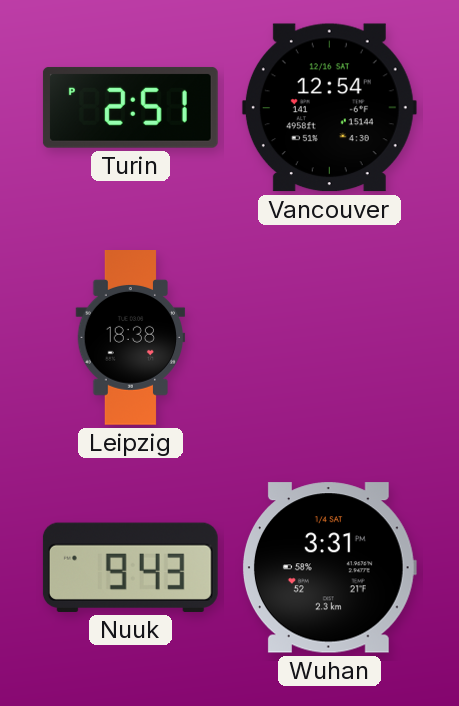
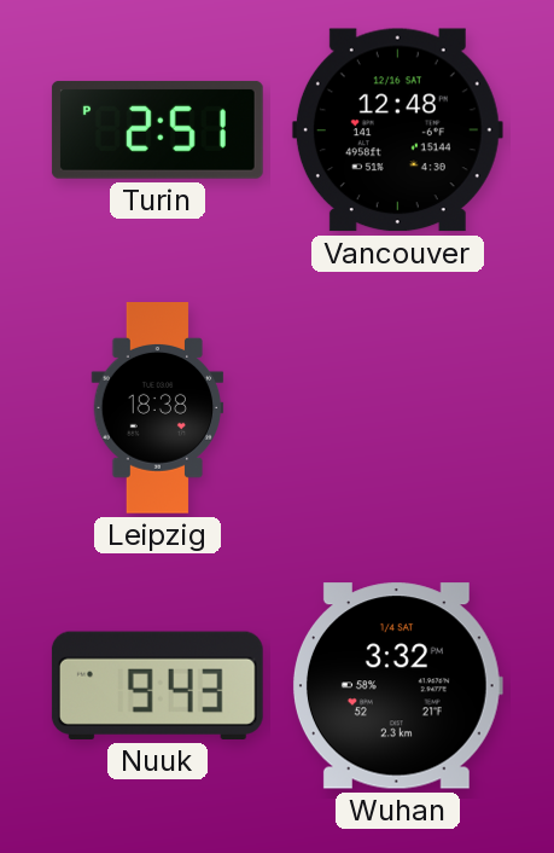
Vancouver: 12:54 -> 12:48 (397, 130)
Wuhan: 3:31 -> 3:32 (397, 686)
